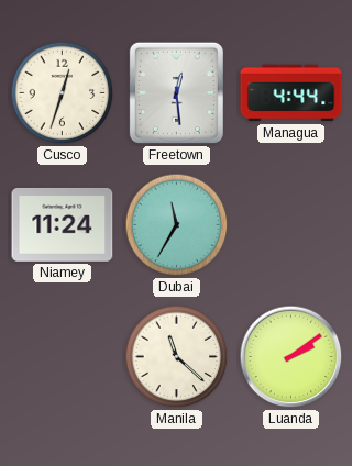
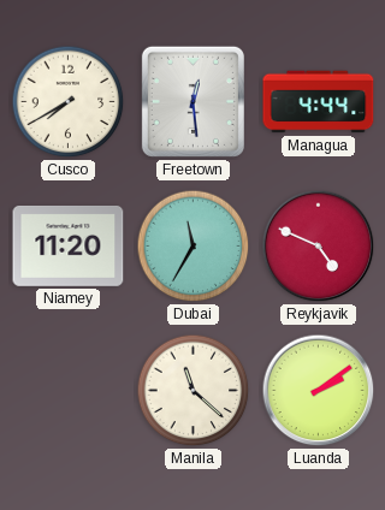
Cusco: 12:33 -> 7:40 (69, 102)
Niamey: 11:24 -> 11:20 (69, 245)
Reykjavik: none -> 4:49 (319, 247)
